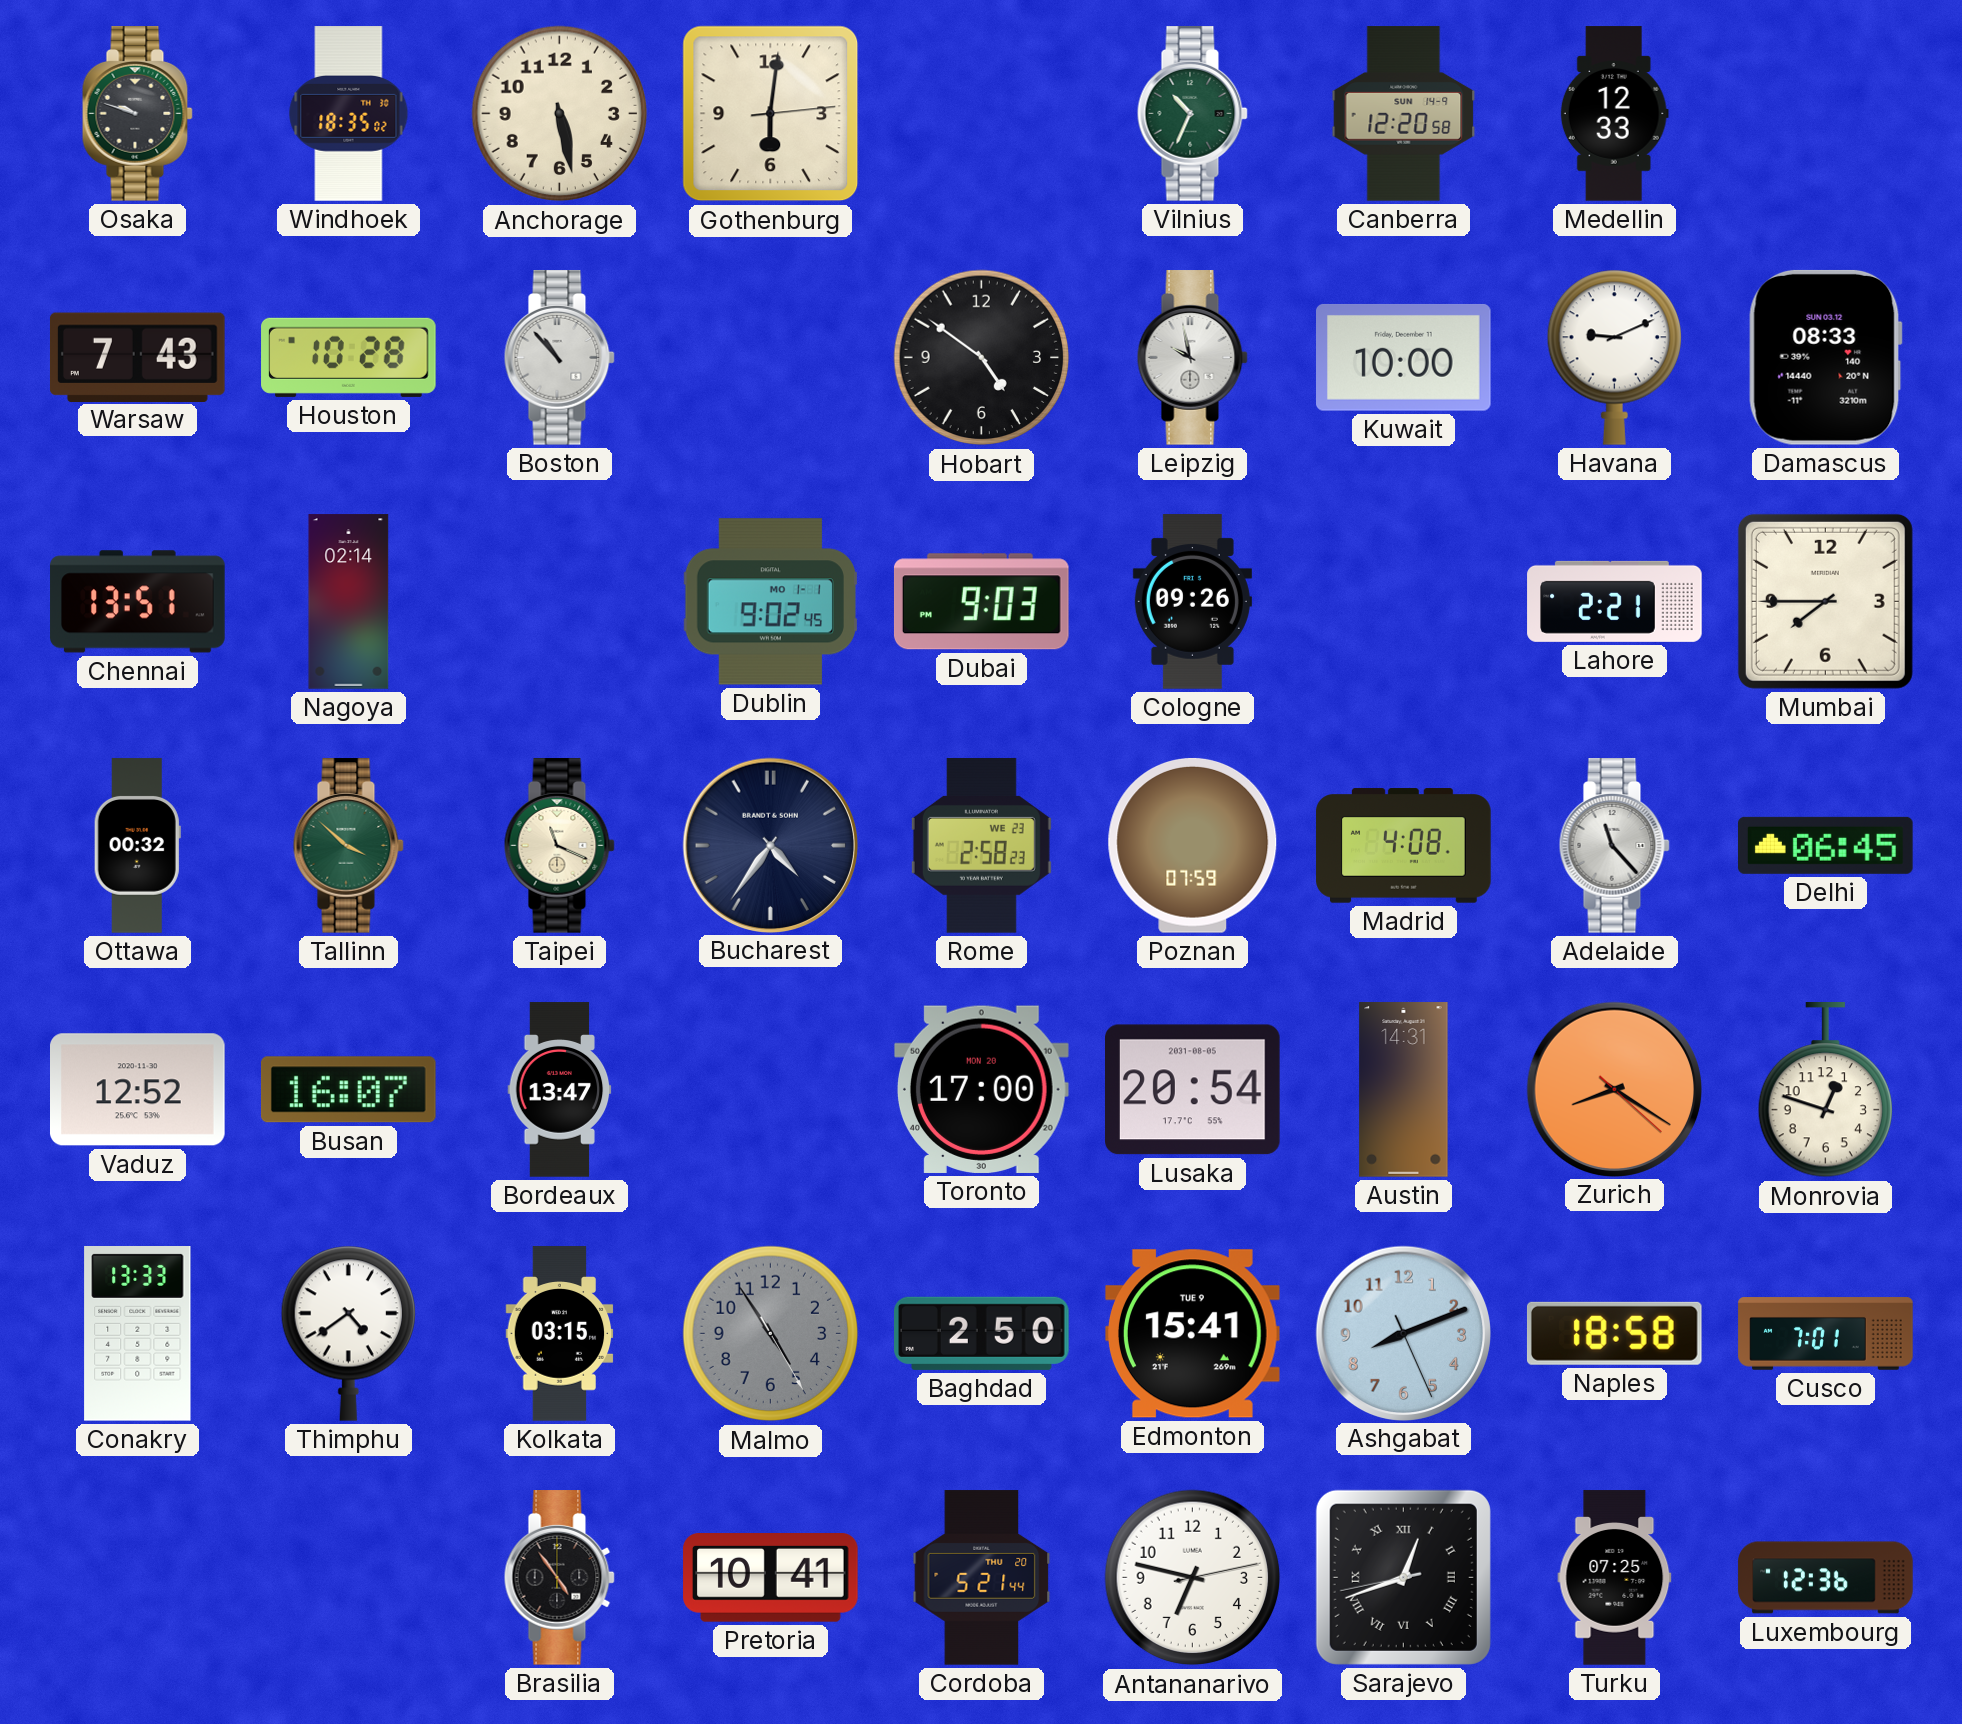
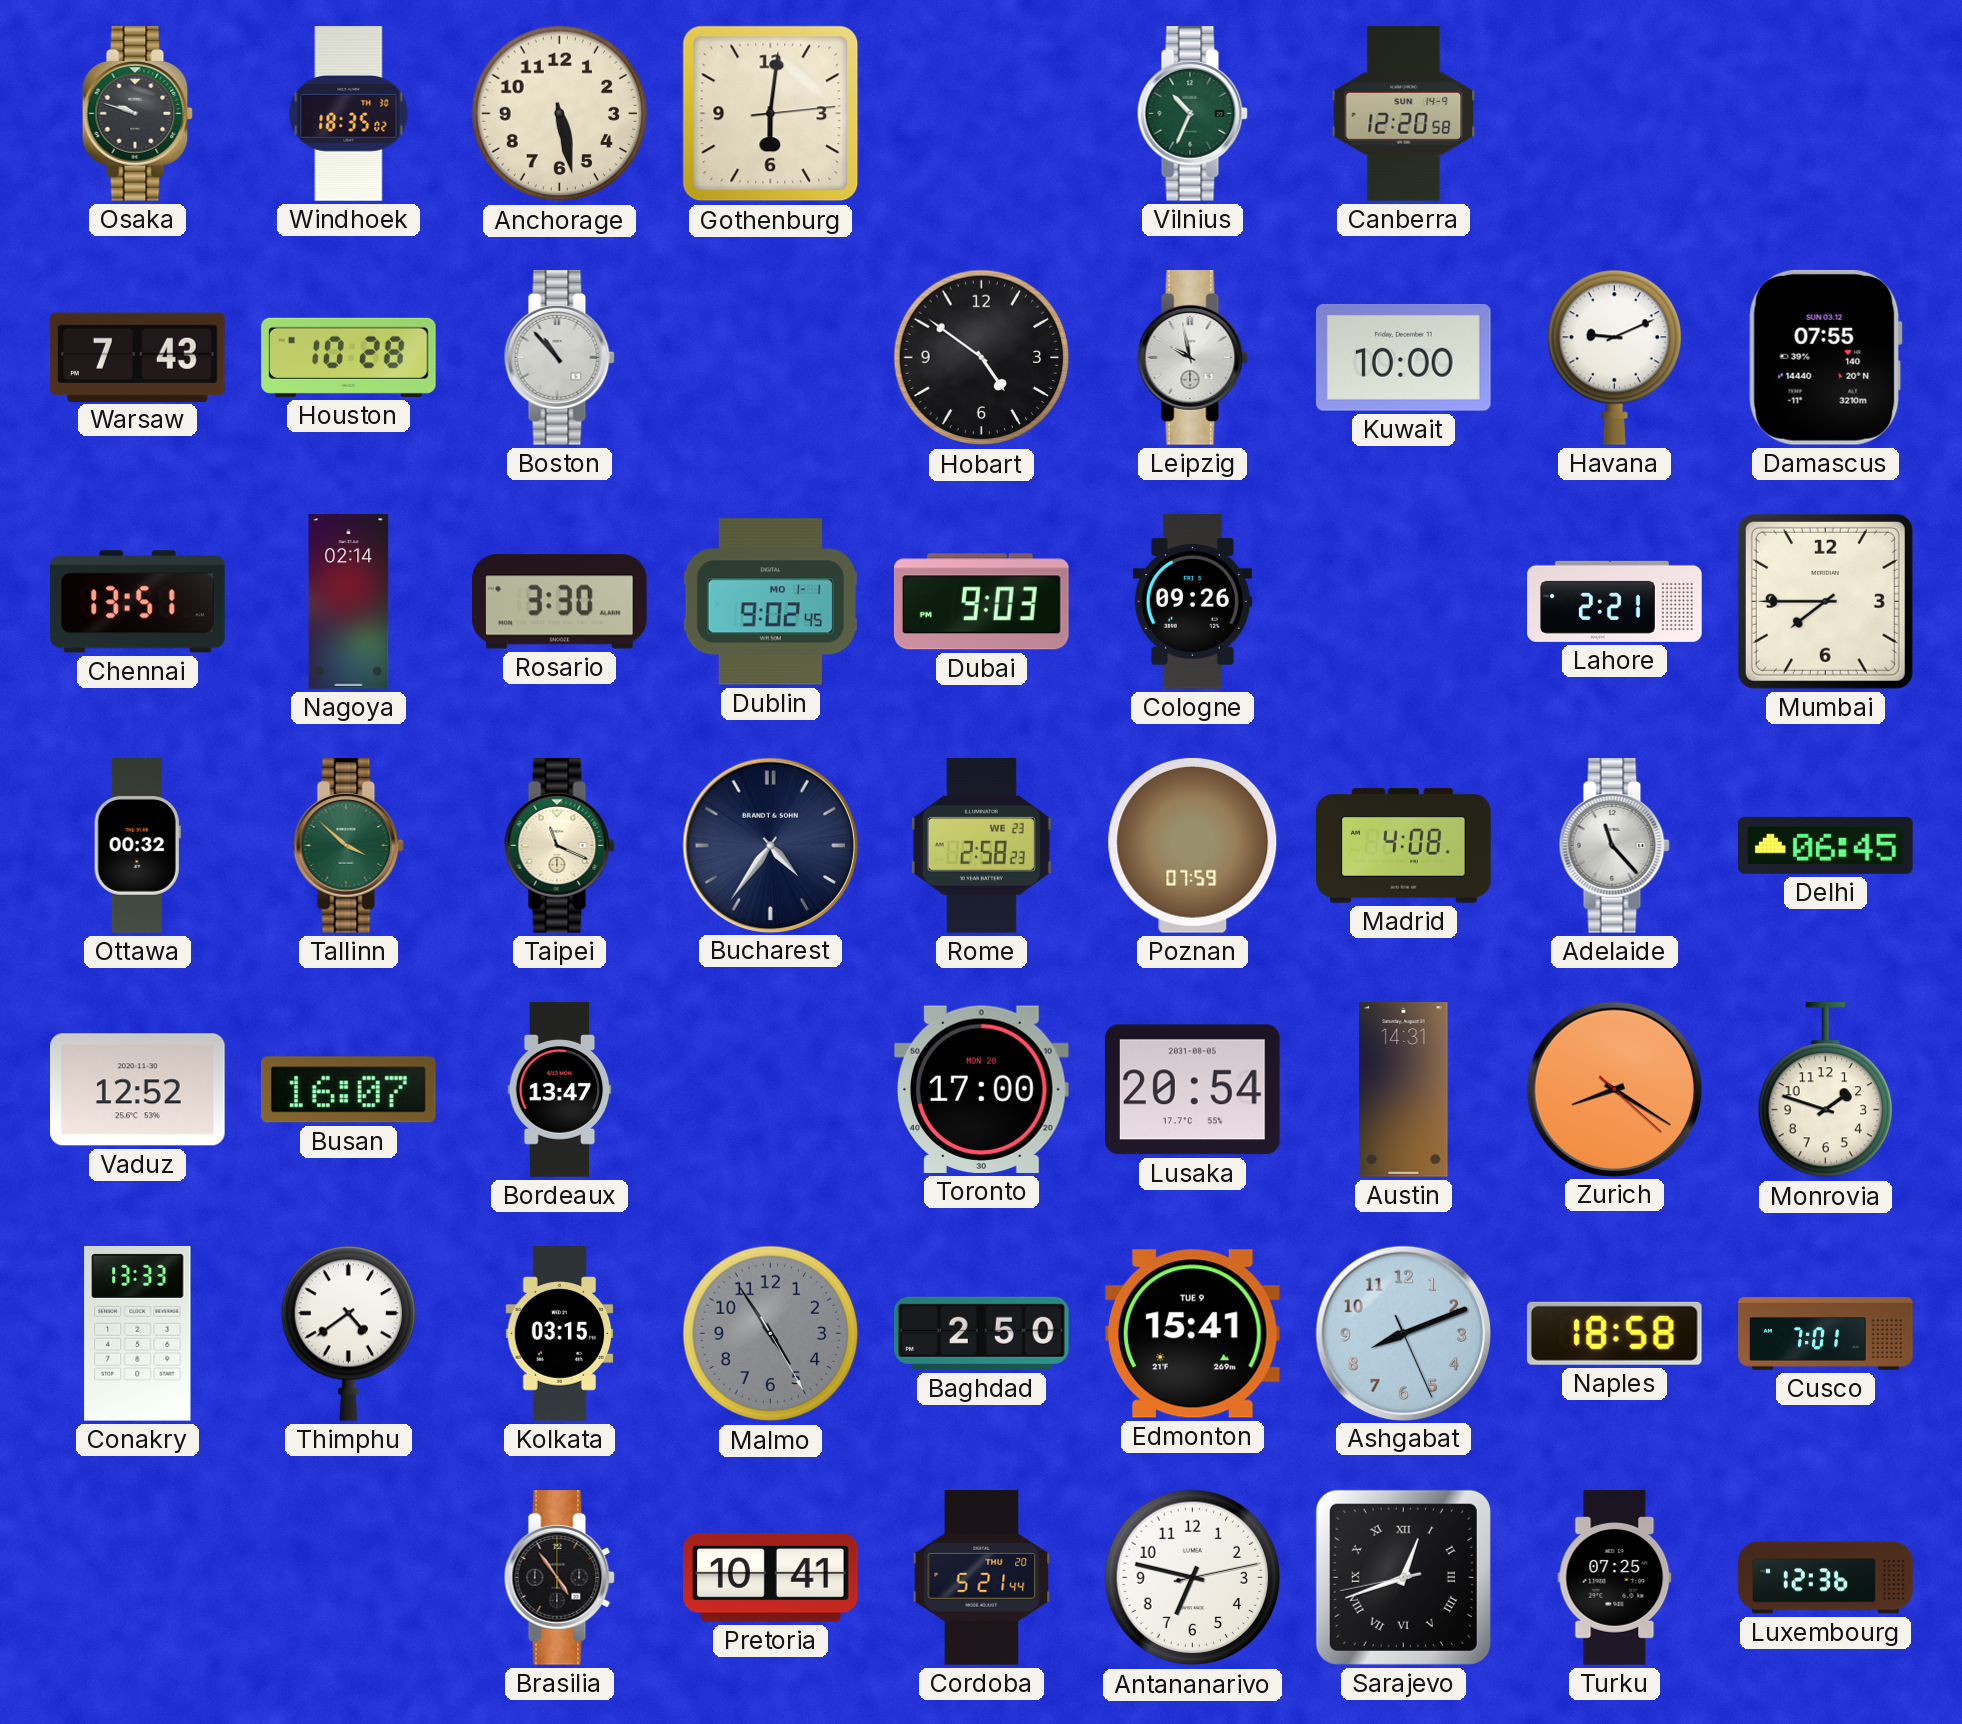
Medellin: 12:33 -> none (1614, 114)
Damascus: 08:33 -> 07:55 (1825, 357)
Rosario: none -> 3:30 (560, 602)
Monrovia: 12:48 -> 1:48 (1825, 1091)
